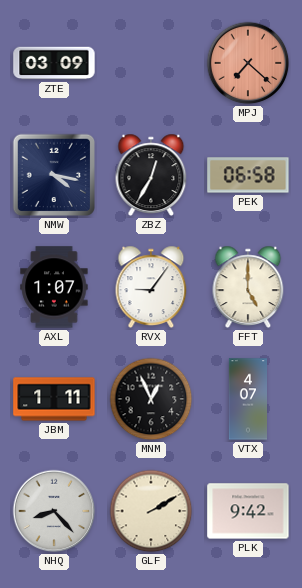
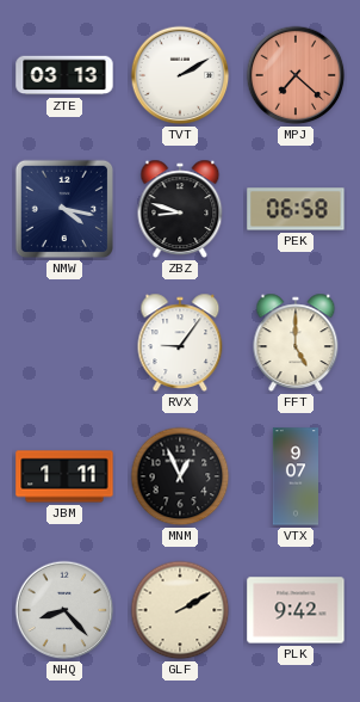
ZTE: 03:09 -> 03:13 (64, 75)
TVT: none -> 2:10 (180, 75)
ZBZ: 12:35 -> 8:48 (180, 209)
AXL: 1:07 -> none (54, 287)
VTX: 4:07 -> 9:07 (294, 476)
